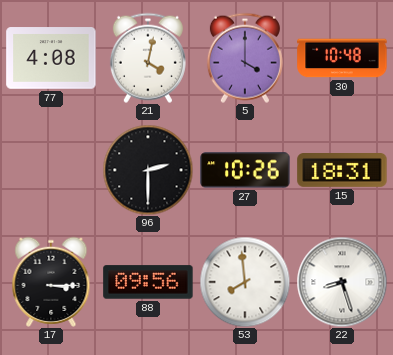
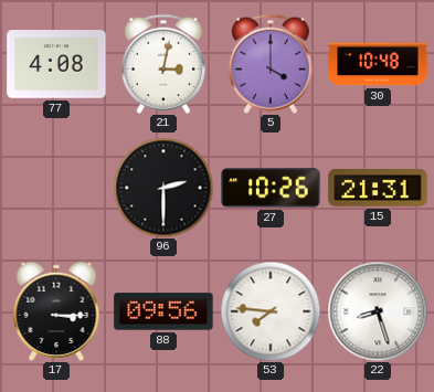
21: 4:02 -> 3:02 (163, 64)
15: 18:31 -> 21:31 (378, 189)
53: 7:59 -> 7:46 (271, 311)
